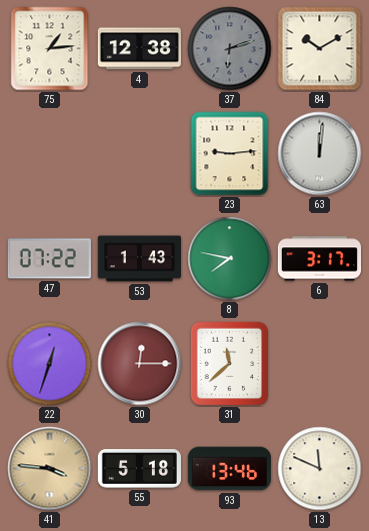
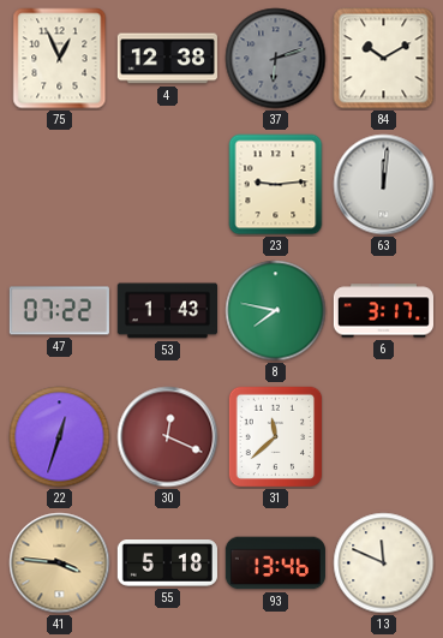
75: 1:14 -> 12:56 (60, 59)
30: 12:15 -> 12:19 (168, 437)
